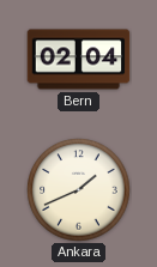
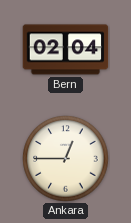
Ankara: 1:41 -> 12:45 (66, 159)
